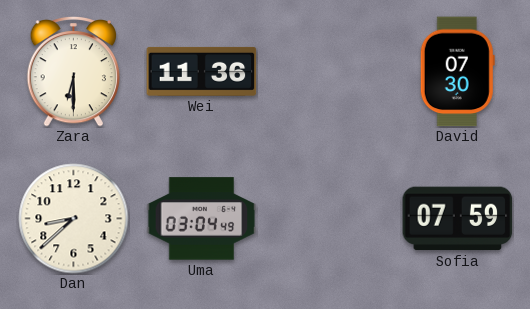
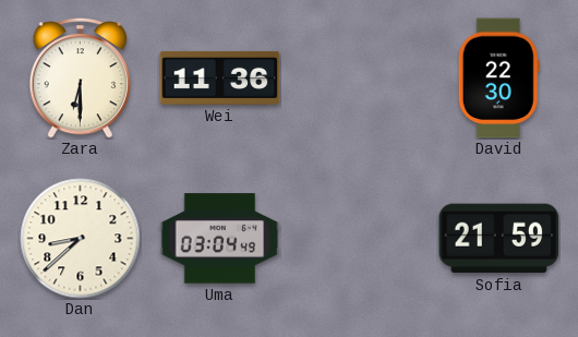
David: 07:30 -> 22:30 (498, 79)
Sofia: 07:59 -> 21:59 (499, 239)
